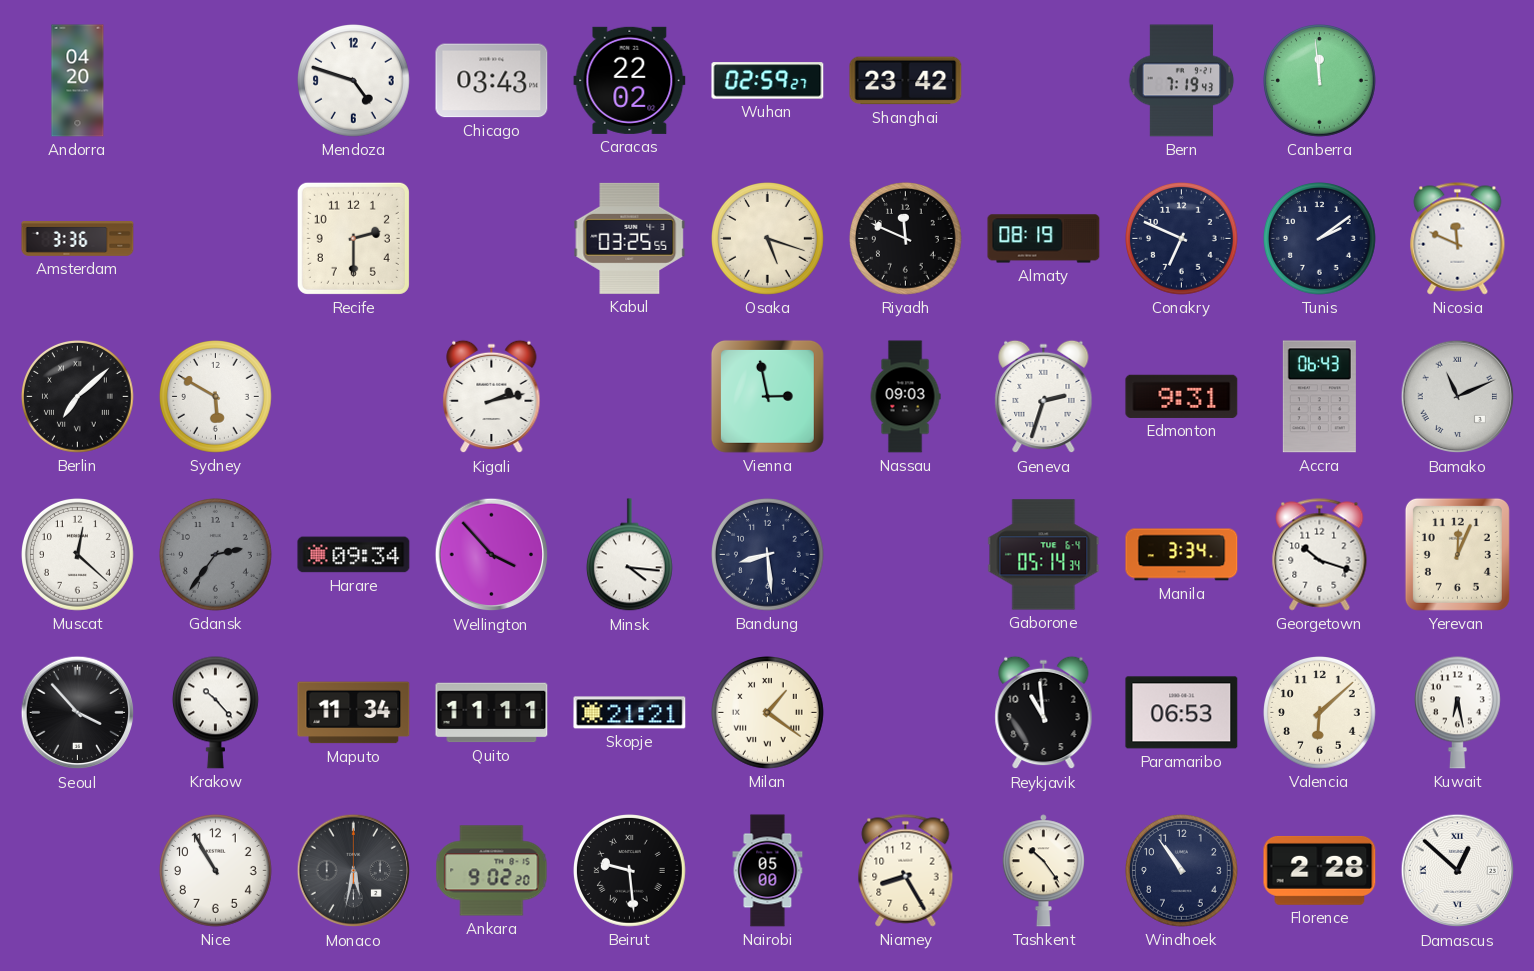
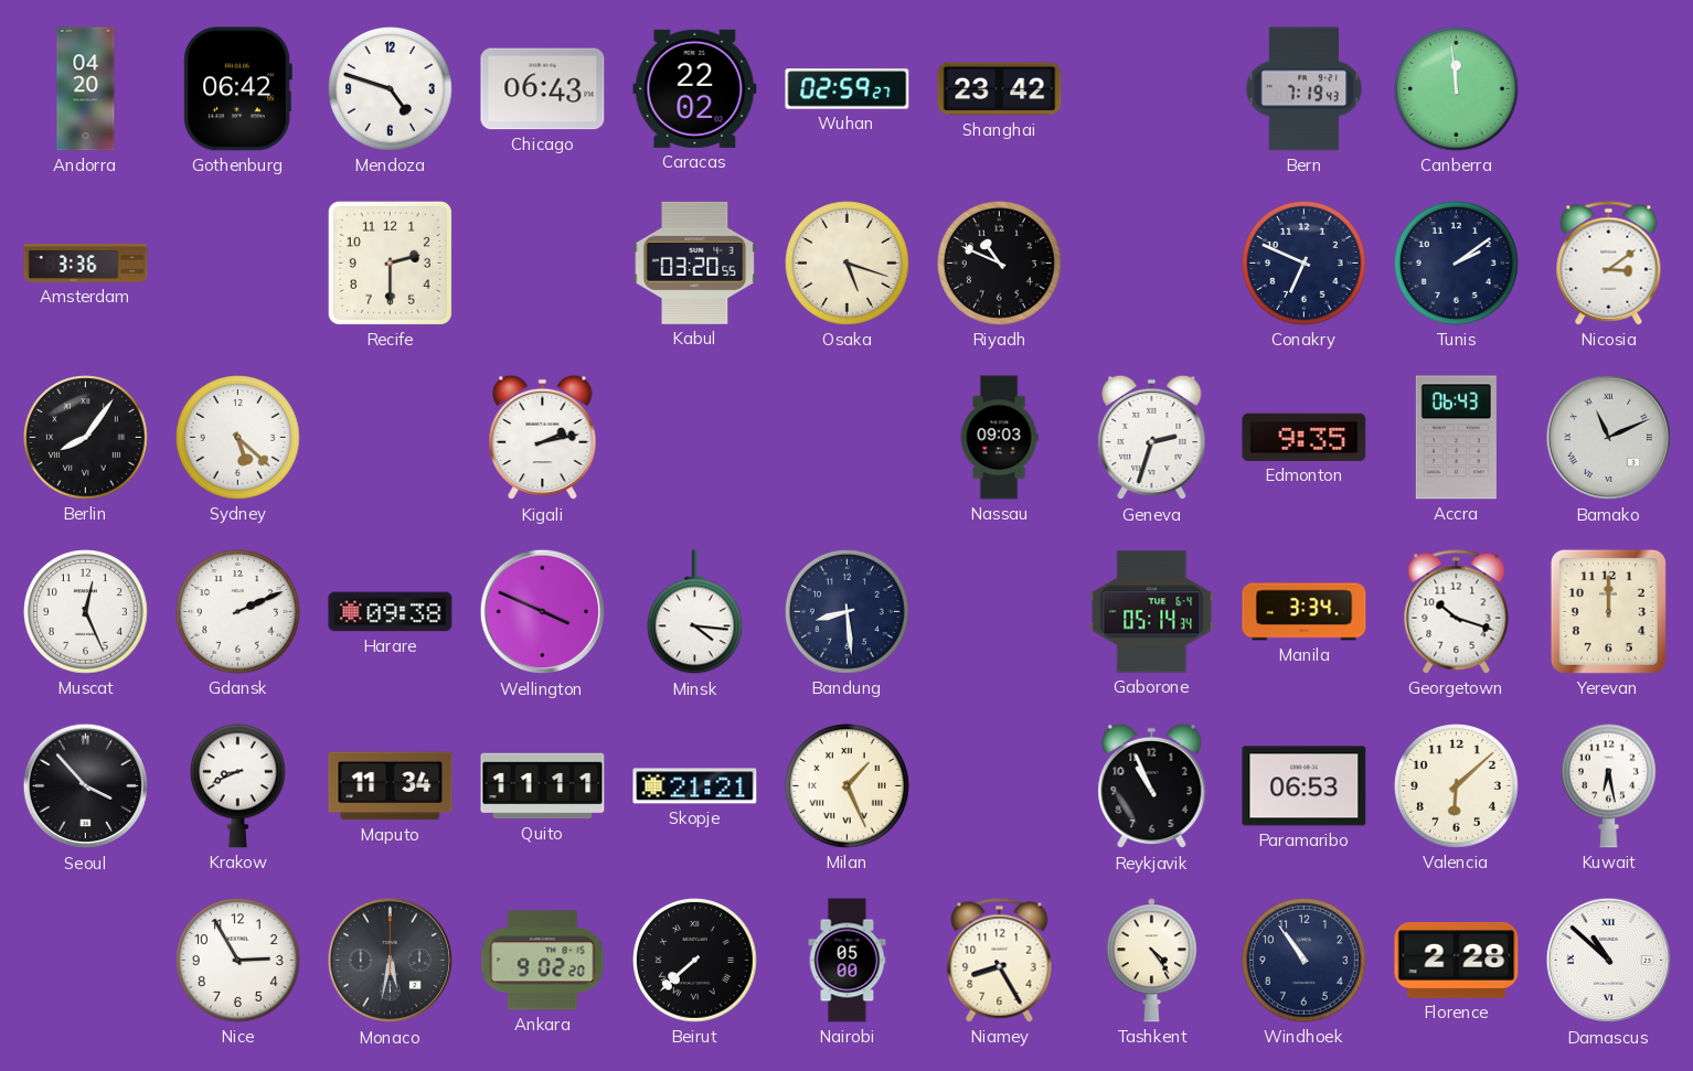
Gothenburg: none -> 06:42 (237, 89)
Chicago: 03:43 -> 06:43 (543, 89)
Kabul: 03:25 -> 03:20 (695, 263)
Riyadh: 11:49 -> 10:49 (1000, 264)
Almaty: 08:19 -> none (1044, 239)
Nicosia: 11:49 -> 3:09 (1609, 264)
Berlin: 7:08 -> 8:06 (86, 438)
Sydney: 5:50 -> 5:22 (238, 438)
Vienna: 2:58 -> none (767, 396)
Edmonton: 9:31 -> 9:35 (1305, 437)
Muscat: 12:22 -> 12:26 (86, 612)
Gdansk: 2:36 -> 2:11 (238, 612)
Gdansk dial: grey -> white (238, 612)
Harare: 09:34 -> 09:38 (391, 612)
Wellington: 3:53 -> 3:49 (543, 612)
Yerevan: 12:04 -> 12:00 (1608, 611)
Krakow: 10:23 -> 8:41 (237, 785)
Milan: 1:21 -> 1:26 (848, 786)
Reykjavik: 10:59 -> 10:56 (1152, 786)
Nice: 10:55 -> 2:55 (238, 961)
Beirut: 9:29 -> 7:38 (695, 961)
Tashkent: 10:24 -> 4:24 (1151, 961)
Damascus: 12:52 -> 10:52 (1609, 961)
